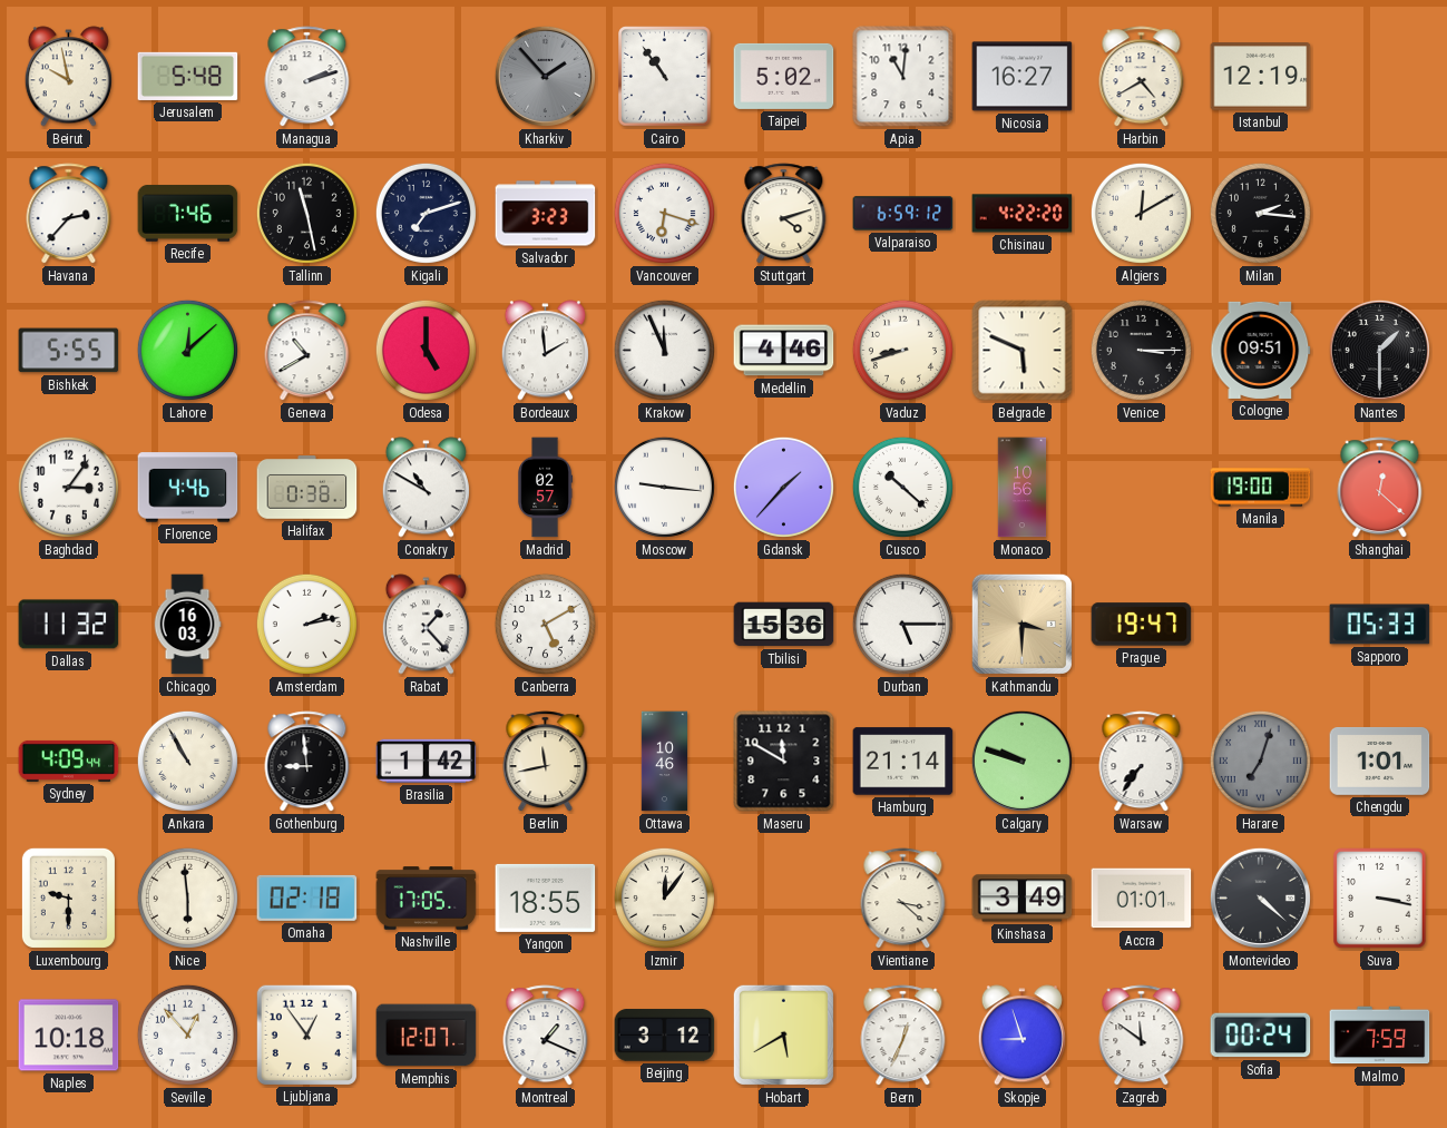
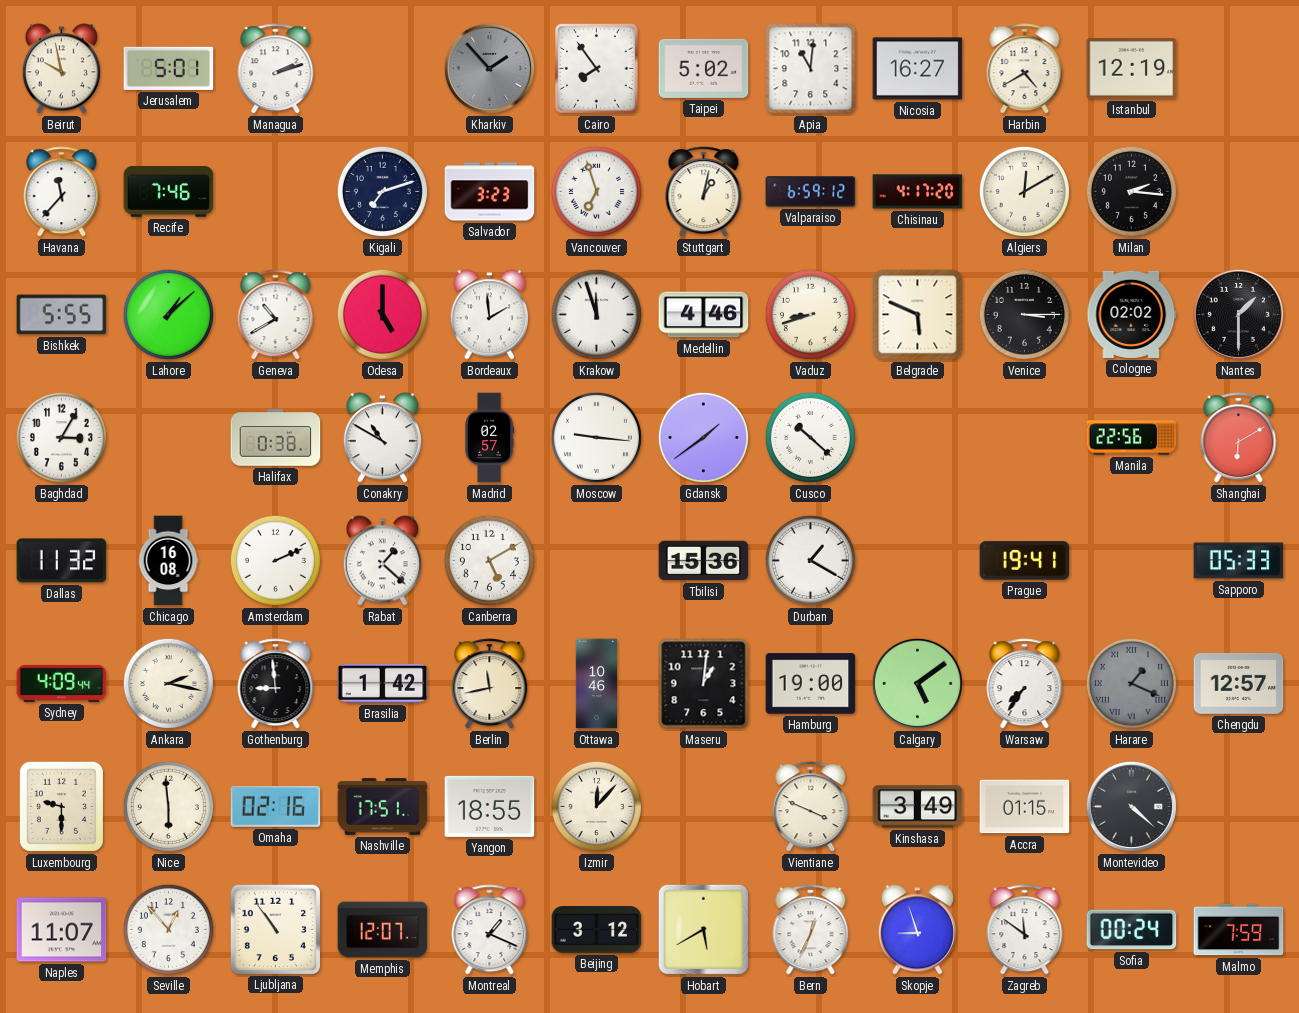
Jerusalem: 5:48 -> 5:01 (169, 68)
Cairo: 10:54 -> 7:54 (597, 69)
Havana: 2:37 -> 11:37 (62, 192)
Tallinn: 11:28 -> none (306, 213)
Vancouver: 6:18 -> 6:57 (596, 191)
Stuttgart: 4:12 -> 1:02 (704, 192)
Chisinau: 4:22 -> 4:17 (918, 192)
Lahore: 12:08 -> 1:08 (168, 314)
Krakow: 11:56 -> 11:57 (596, 314)
Cologne: 09:51 -> 02:02 (1132, 314)
Baghdad: 3:06 -> 3:05 (61, 437)
Florence: 4:46 -> none (188, 488)
Gdansk: 1:37 -> 1:39 (703, 437)
Monaco: 10:56 -> none (1023, 488)
Manila: 19:00 -> 22:56 (1132, 438)
Shanghai: 12:22 -> 6:10 (1239, 438)
Chicago: 16:03 -> 16:08 (168, 561)
Amsterdam: 2:13 -> 2:11 (275, 560)
Rabat: 1:23 -> 1:22 (382, 561)
Durban: 5:15 -> 1:20 (810, 560)
Kathmandu: 3:30 -> none (1021, 624)
Prague: 19:47 -> 19:41 (1025, 561)
Ankara: 10:55 -> 2:17 (168, 683)
Maseru: 11:50 -> 1:01 (704, 684)
Hamburg: 21:14 -> 19:00 (811, 684)
Calgary: 9:48 -> 5:09 (917, 683)
Harare: 7:03 -> 1:19 (1131, 683)
Chengdu: 1:01 -> 12:57 (1239, 683)
Omaha: 02:18 -> 02:16 (276, 806)
Nashville: 17:05 -> 17:51 (383, 807)
Izmir: 12:06 -> 12:07 (596, 806)
Vientiane: 3:22 -> 3:49 (811, 807)
Accra: 01:01 -> 01:15 (1025, 807)
Suva: 3:17 -> none (1380, 899)
Naples: 10:18 -> 11:07 (62, 930)
Ljubljana: 12:54 -> 10:54 (275, 929)
